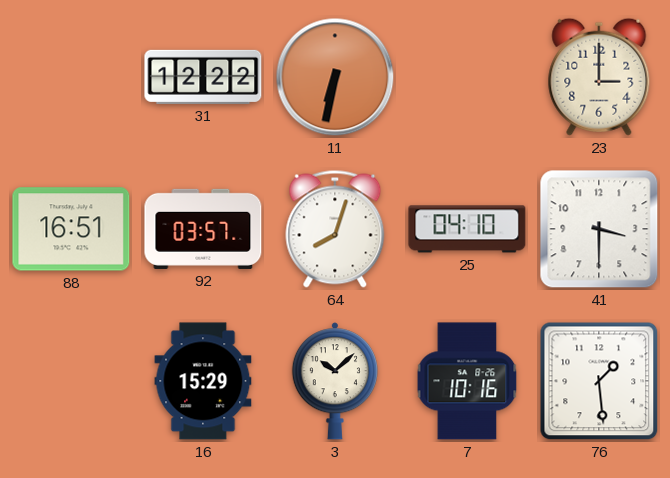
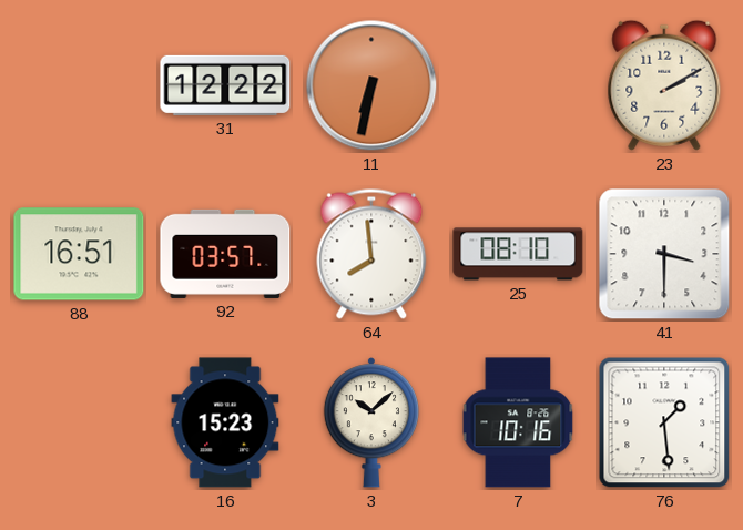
23: 3:00 -> 2:10 (664, 85)
64: 8:03 -> 7:59 (371, 254)
25: 04:10 -> 08:10 (518, 254)
16: 15:29 -> 15:23 (225, 422)
